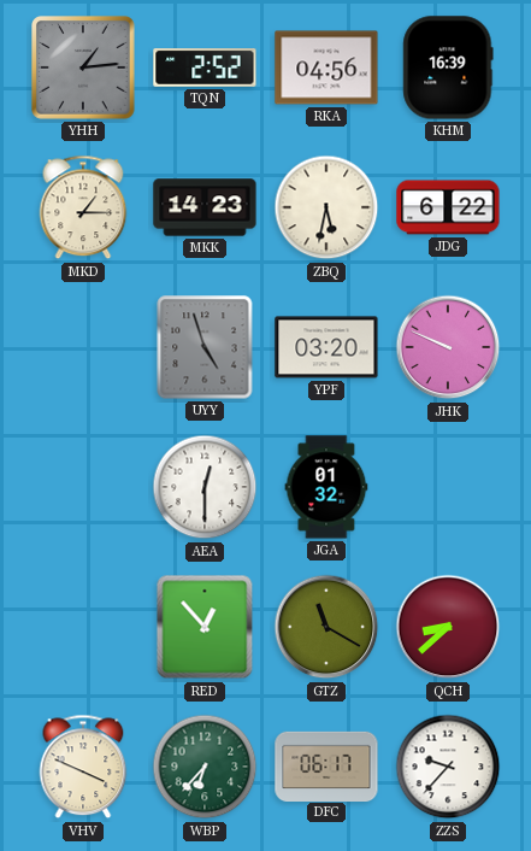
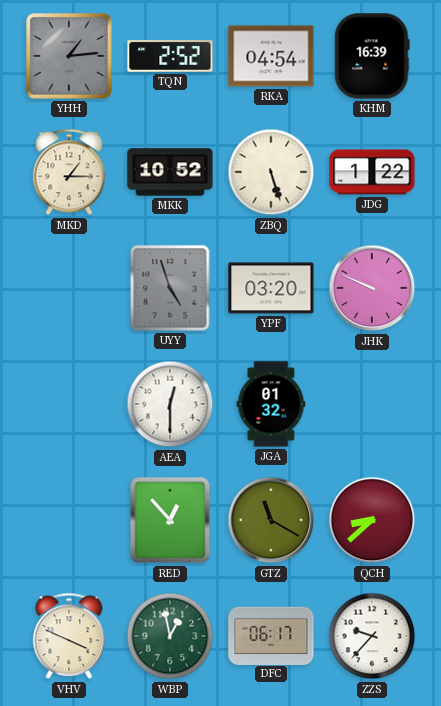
RKA: 04:56 -> 04:54 (271, 56)
MKK: 14:23 -> 10:52 (170, 172)
ZBQ: 5:32 -> 5:27 (271, 172)
JDG: 6:22 -> 1:22 (372, 172)
WBP: 6:37 -> 12:58 (170, 636)
